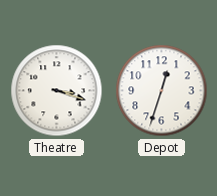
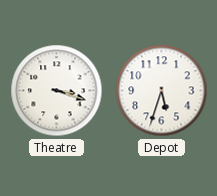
Depot: 12:33 -> 5:33 (162, 91)
